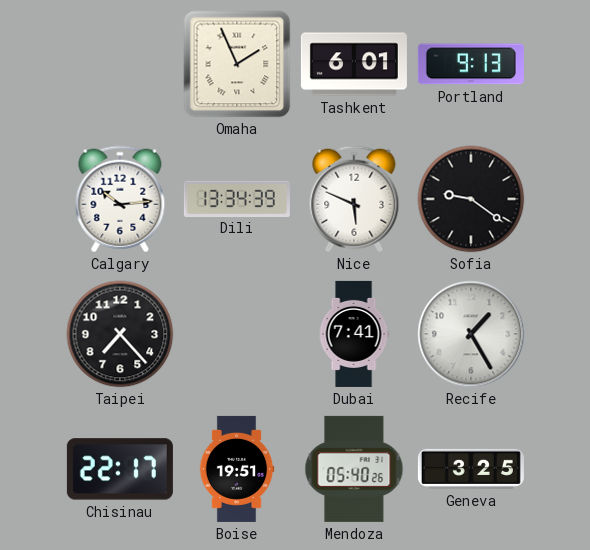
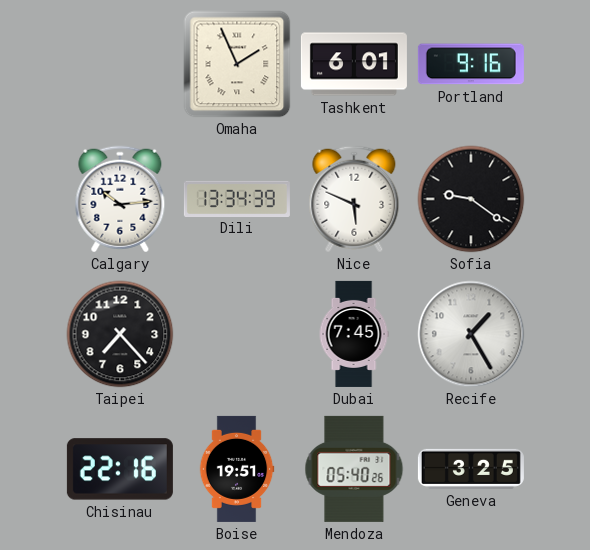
Portland: 9:13 -> 9:16 (471, 64)
Dubai: 7:41 -> 7:45 (354, 334)
Chisinau: 22:17 -> 22:16 (120, 469)
